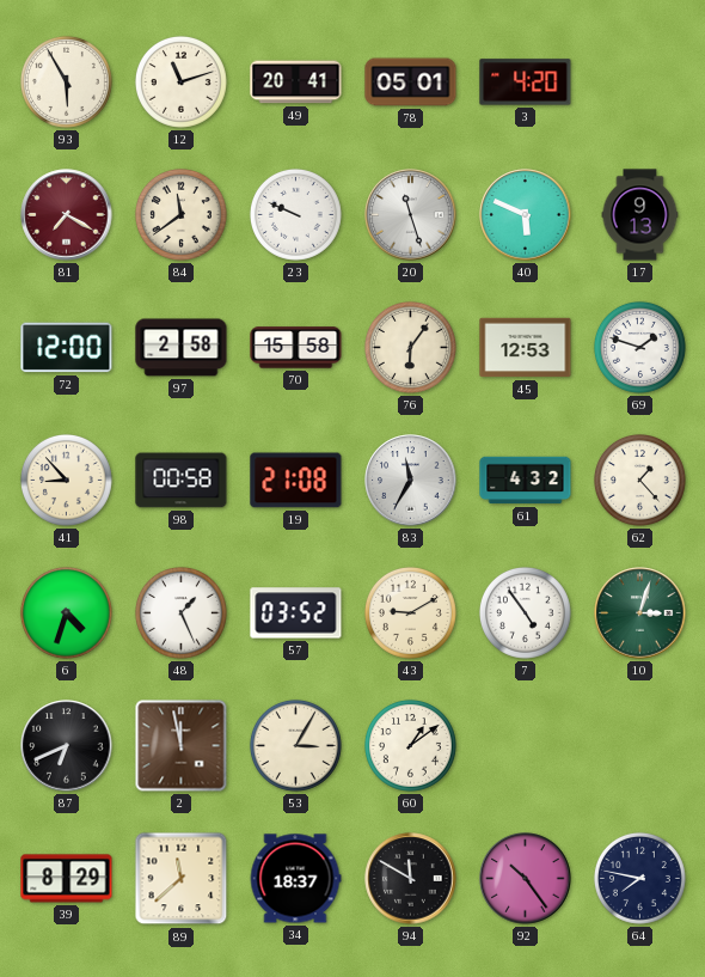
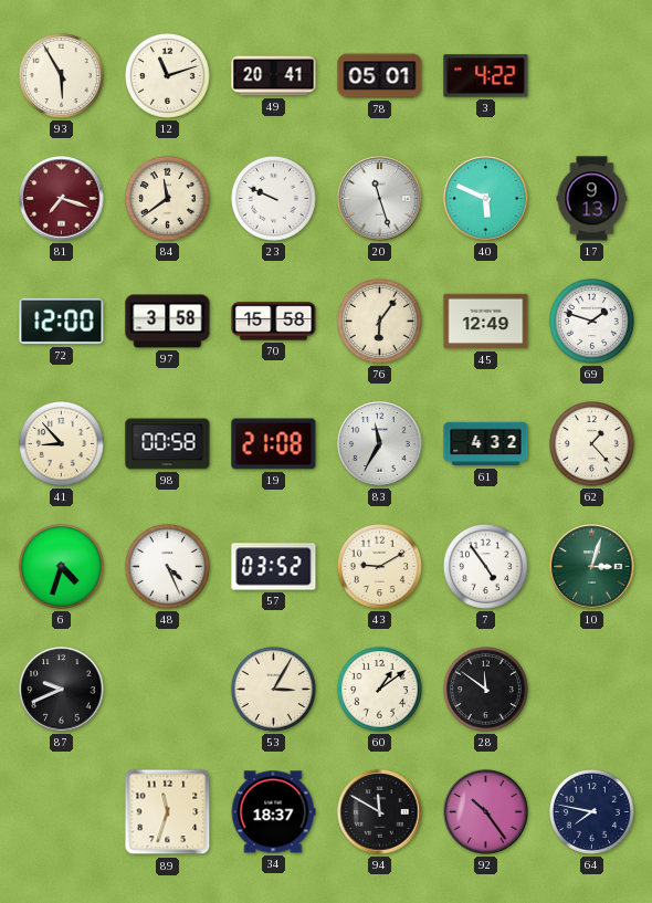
3: 4:20 -> 4:22 (486, 76)
81: 7:20 -> 7:18 (62, 199)
97: 2:58 -> 3:58 (168, 322)
45: 12:53 -> 12:49 (486, 322)
48: 1:26 -> 4:26 (167, 566)
87: 6:41 -> 9:41 (62, 690)
2: 11:58 -> none (182, 746)
28: none -> 11:51 (485, 689)
39: 8:29 -> none (67, 879)
89: 11:38 -> 11:33 (168, 812)
